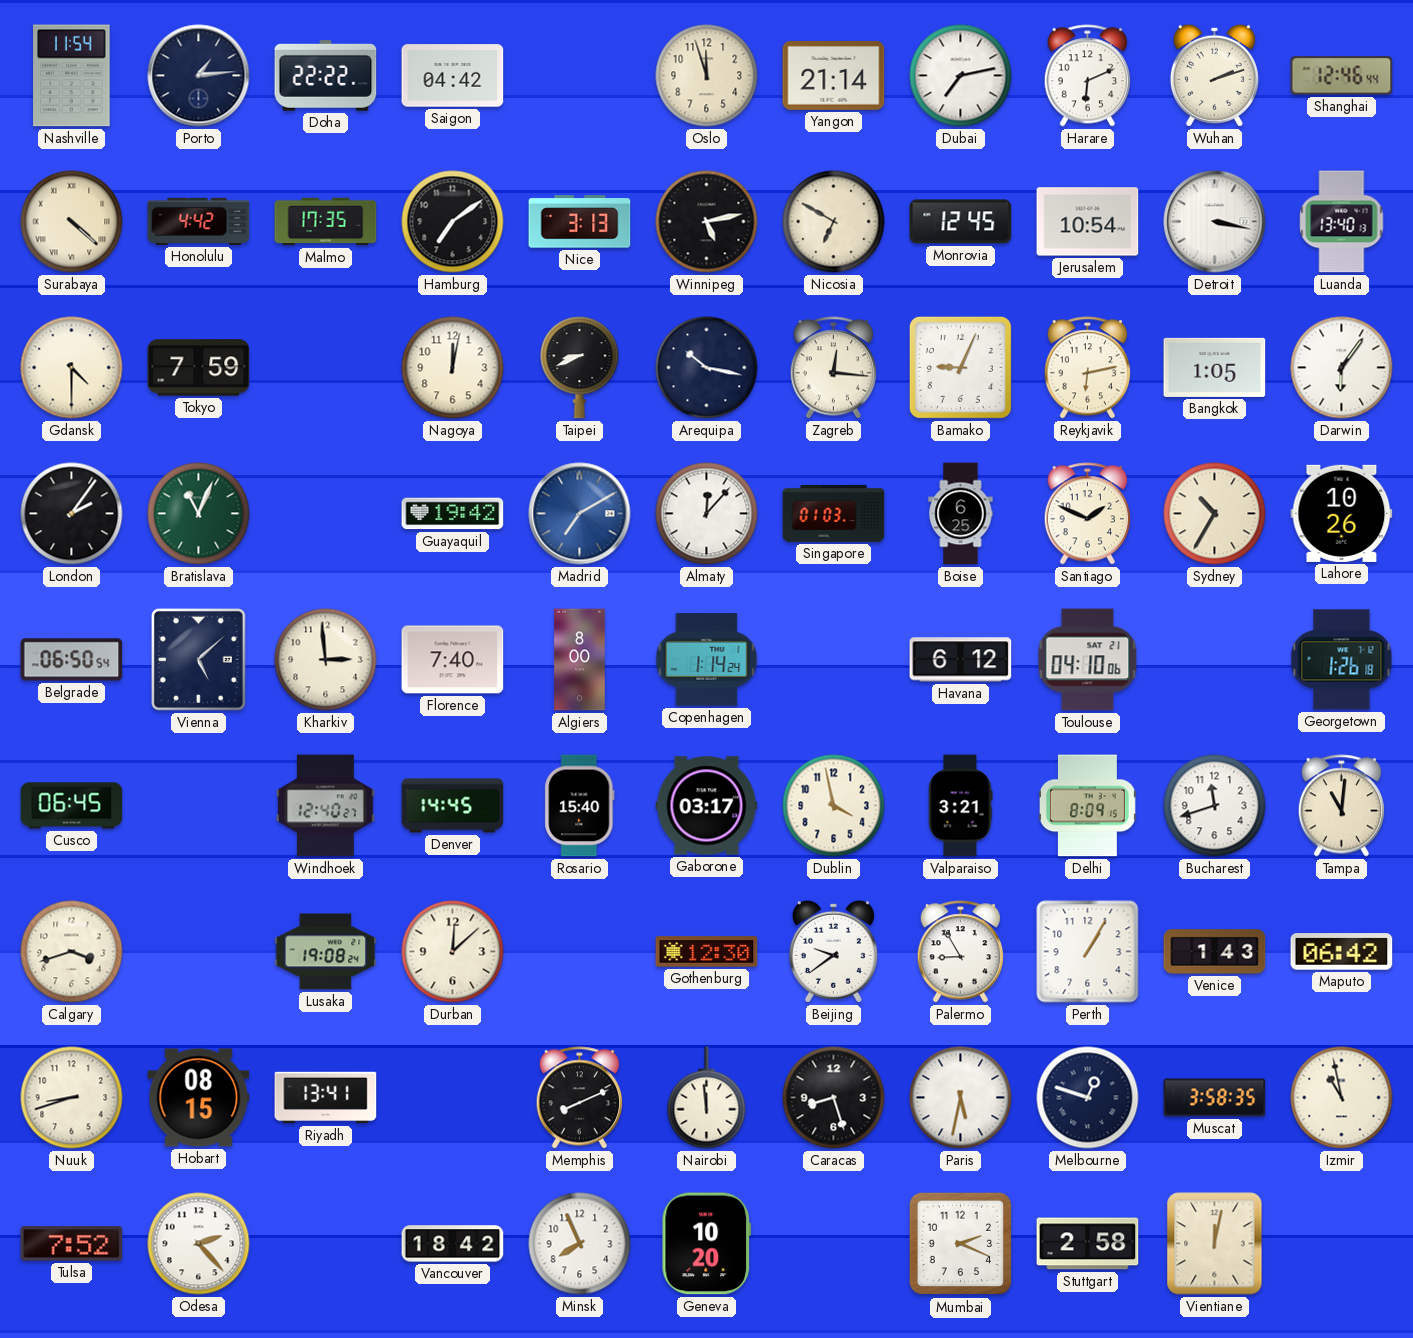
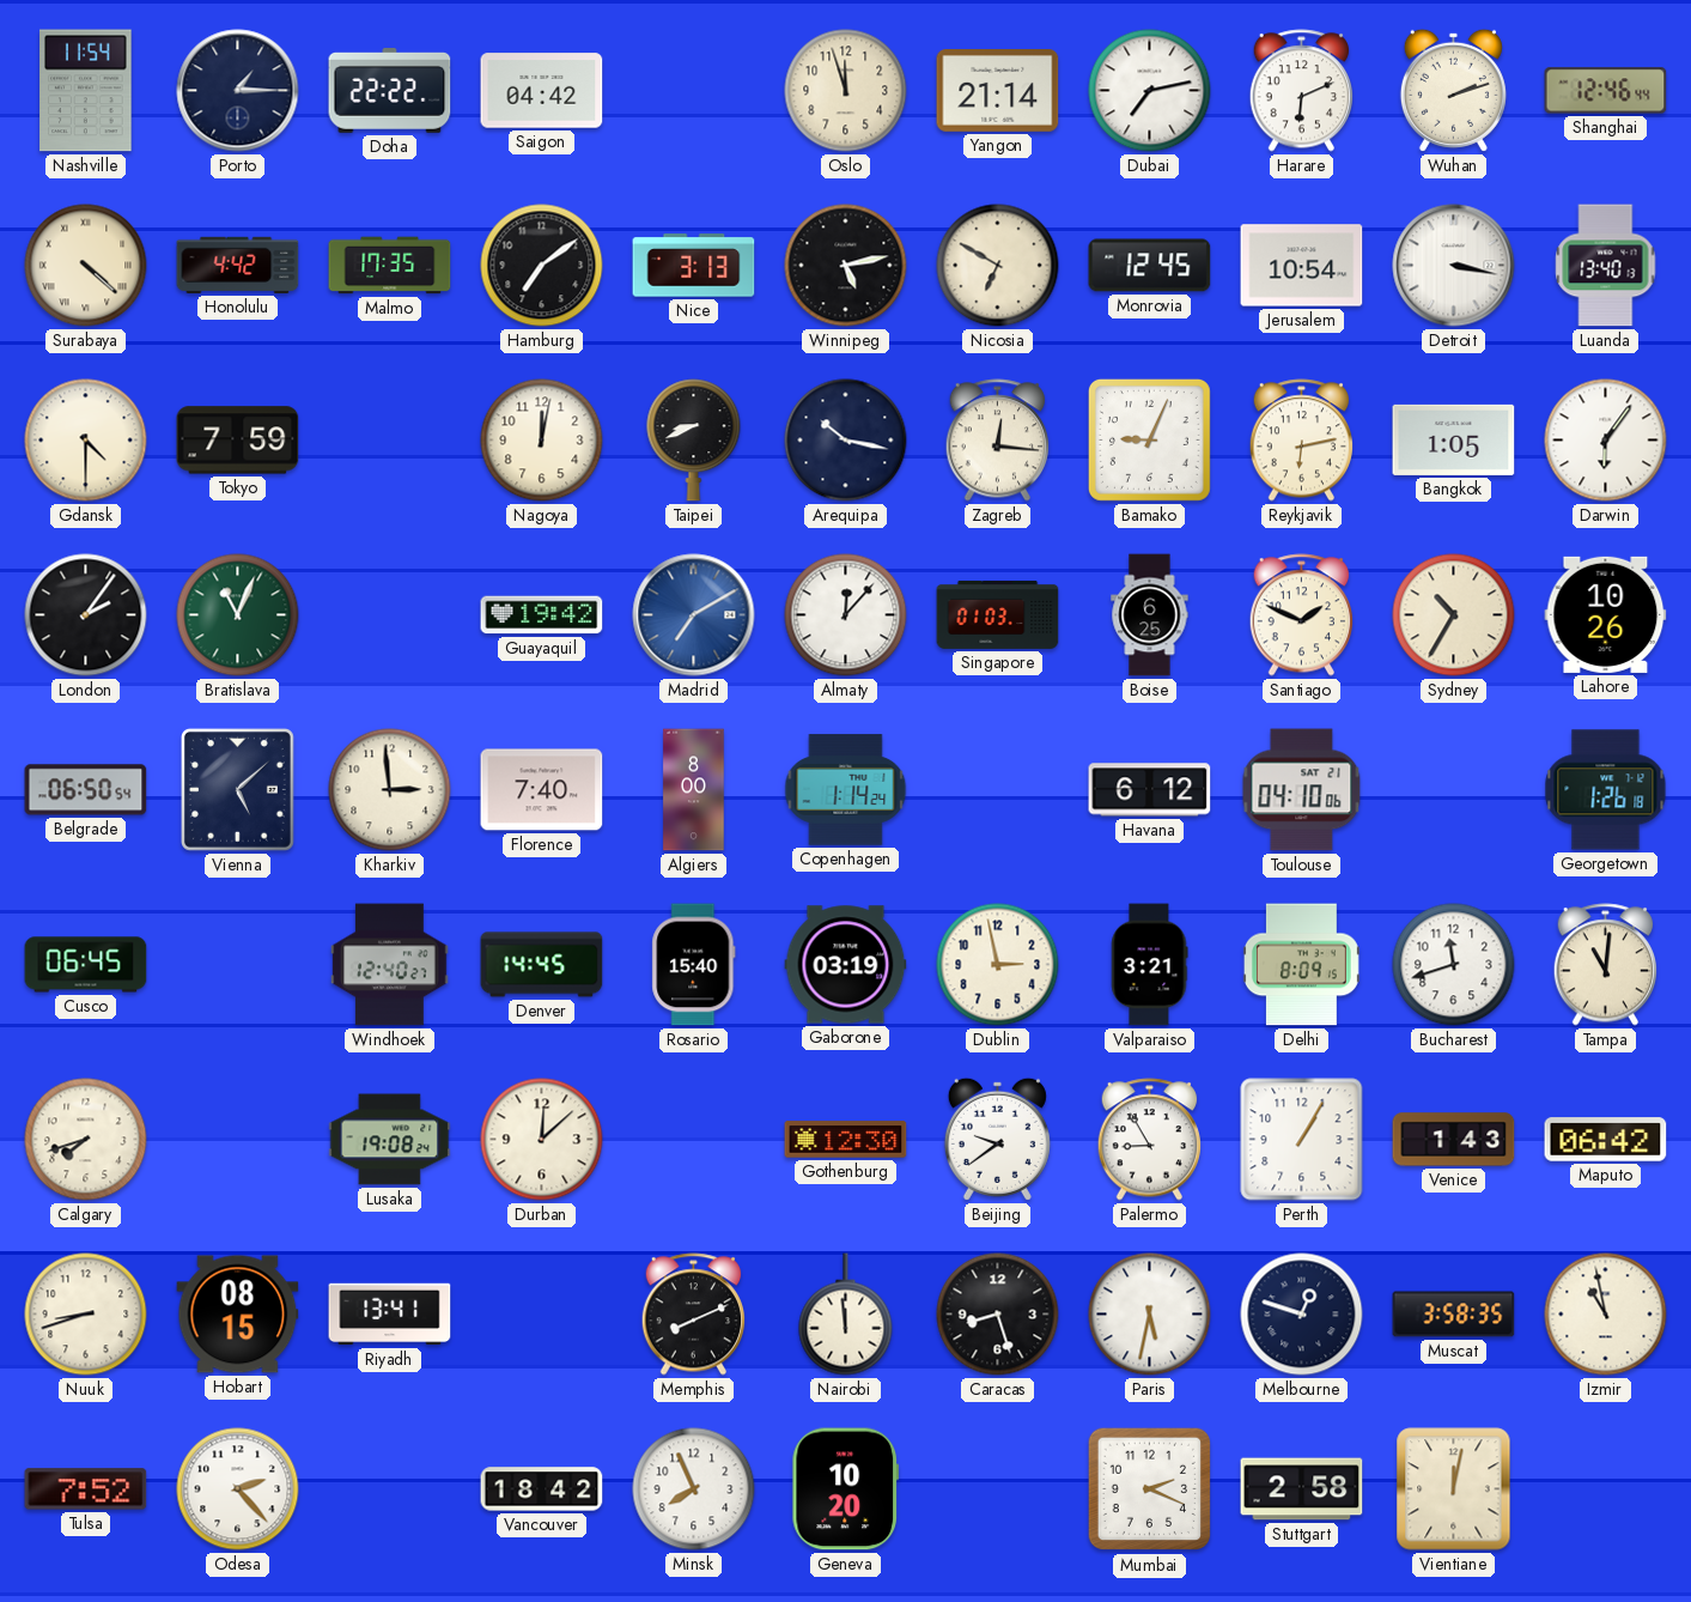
Porto: 1:14 -> 1:15 (238, 91)
Gaborone: 03:17 -> 03:19 (846, 965)
Dublin: 3:58 -> 2:58 (998, 965)
Calgary: 3:42 -> 7:42 (86, 1140)
